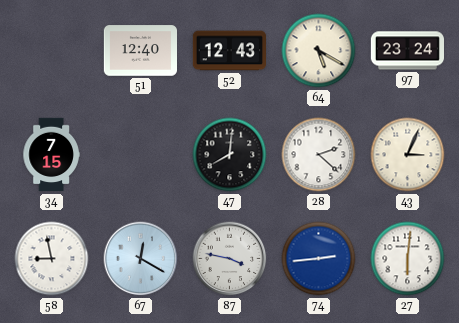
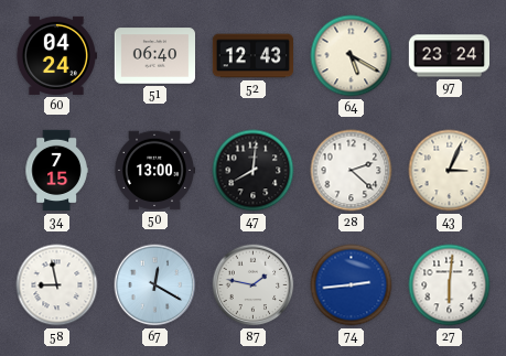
60: none -> 04:24 (56, 55)
51: 12:40 -> 06:40 (154, 56)
50: none -> 13:00 (154, 171)
87: 3:47 -> 1:47 (254, 285)
